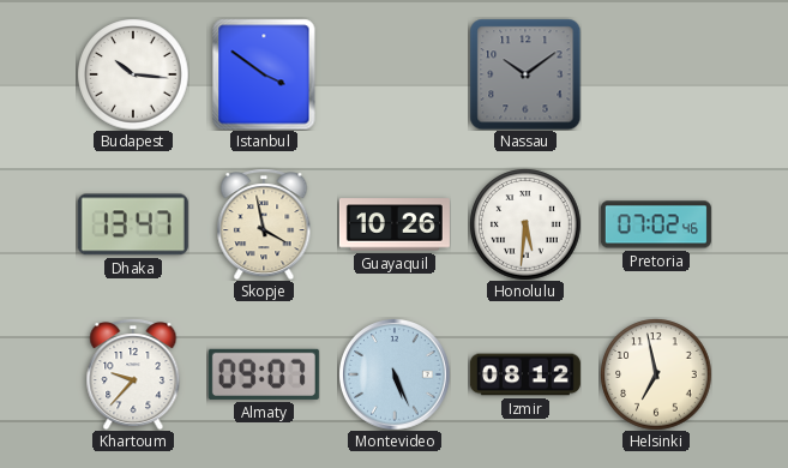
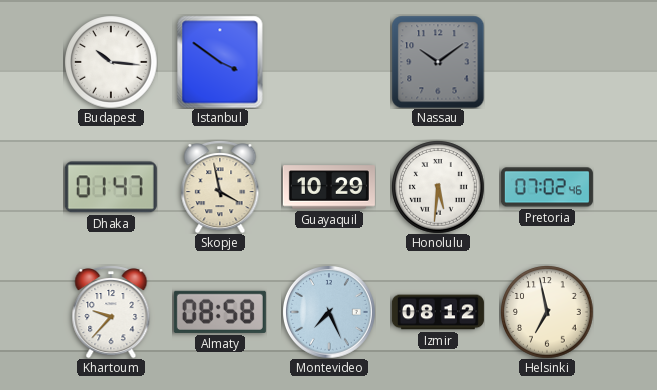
Dhaka: 13:47 -> 01:47 (111, 187)
Guayaquil: 10:26 -> 10:29 (329, 187)
Almaty: 09:07 -> 08:58 (220, 312)
Montevideo: 5:26 -> 7:26 (329, 312)
